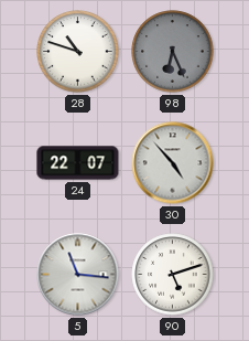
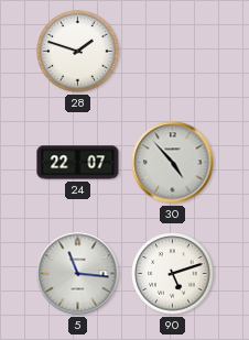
28: 10:48 -> 1:48 (78, 52)
98: 6:26 -> none (173, 52)
